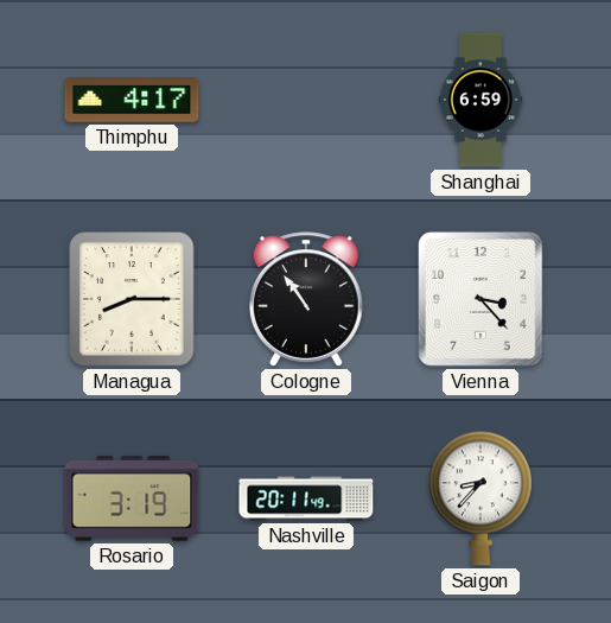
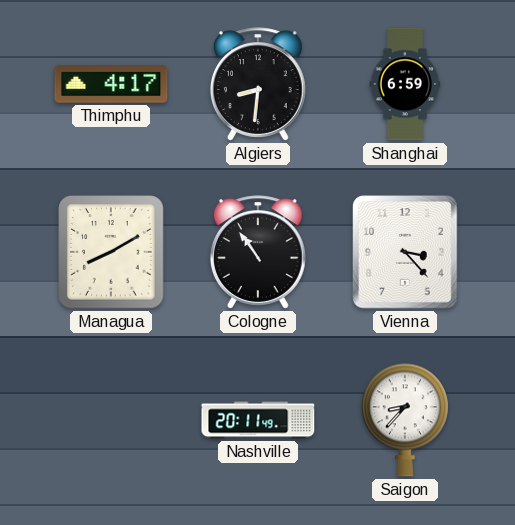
Algiers: none -> 8:31 (258, 84)
Managua: 8:15 -> 8:10 (111, 252)
Rosario: 3:19 -> none (132, 500)
